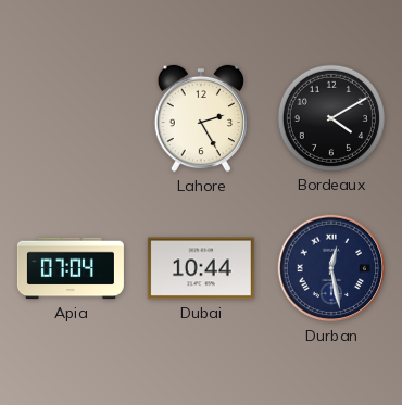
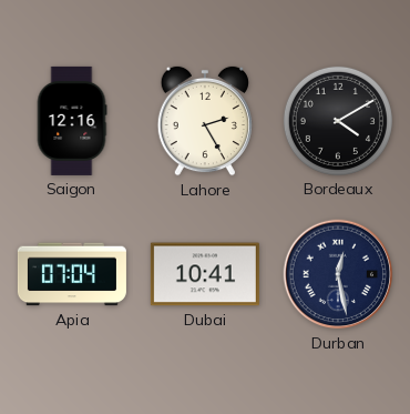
Saigon: none -> 12:16 (72, 121)
Dubai: 10:44 -> 10:41 (205, 274)
